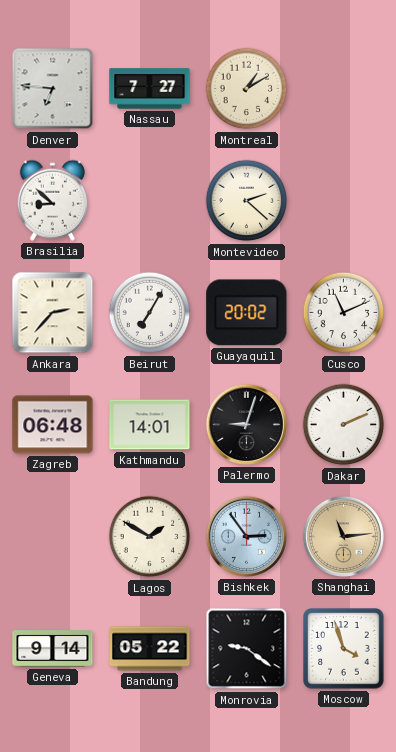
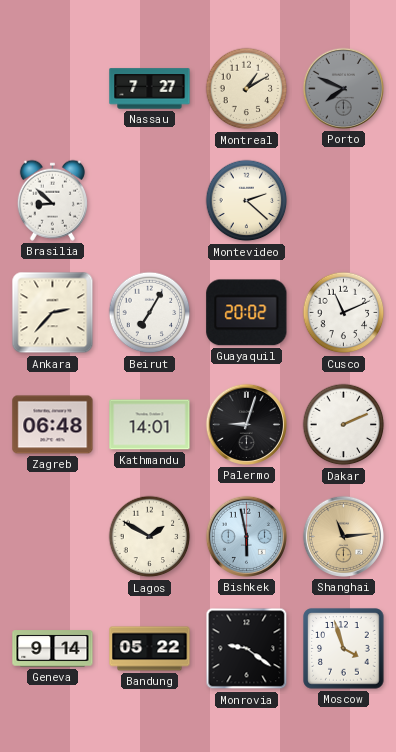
Denver: 6:46 -> none (53, 89)
Porto: none -> 7:49 (343, 88)
Bishkek: 2:54 -> 5:58 (246, 536)
